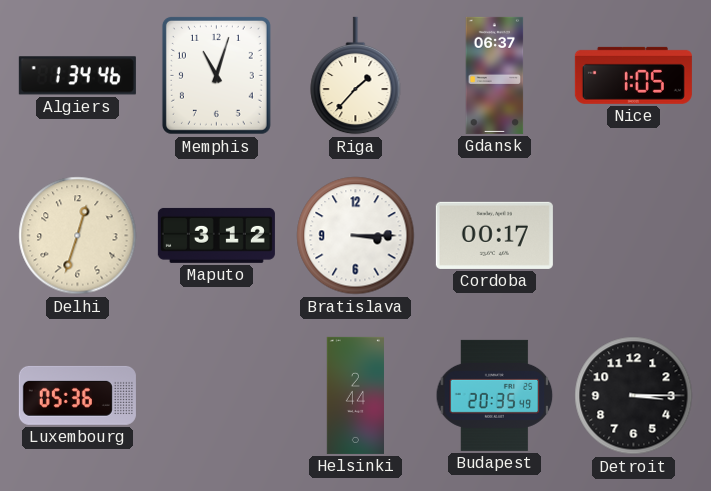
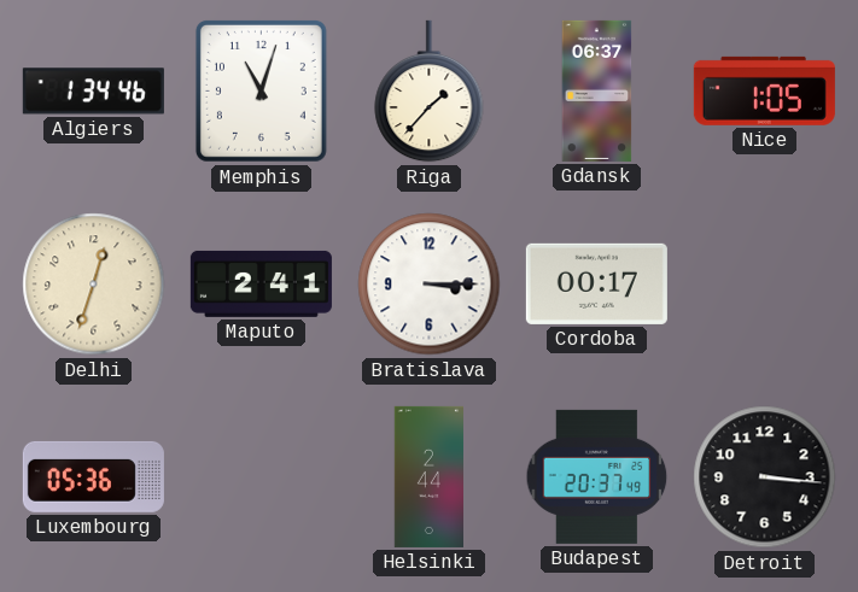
Maputo: 3:12 -> 2:41 (261, 283)
Budapest: 20:35 -> 20:37 (597, 476)
Detroit: 3:15 -> 3:16 (765, 477)
